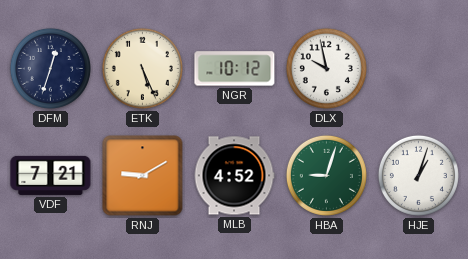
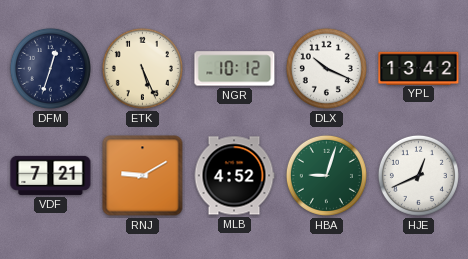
DLX: 9:58 -> 10:19 (326, 68)
YPL: none -> 13:42 (419, 68)
HJE: 1:03 -> 12:41 (418, 175)
